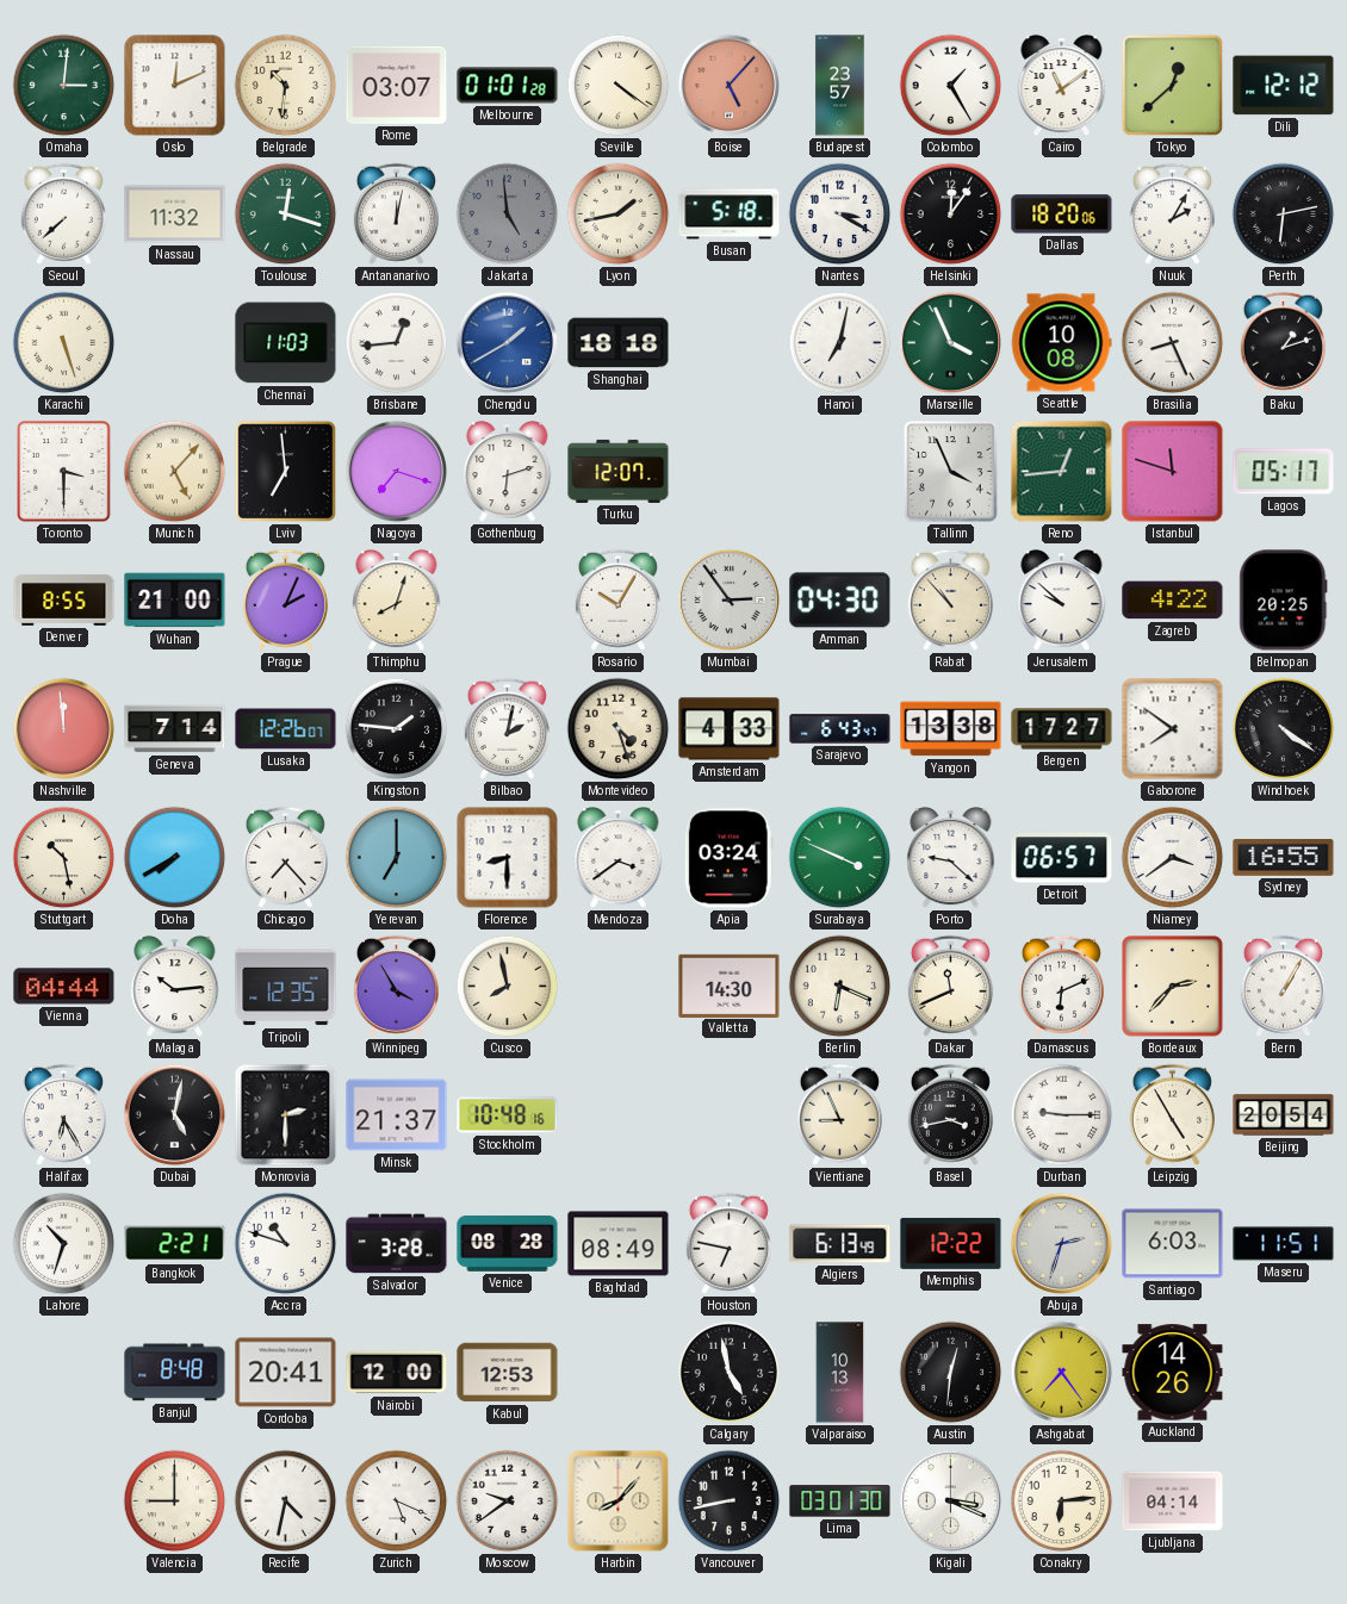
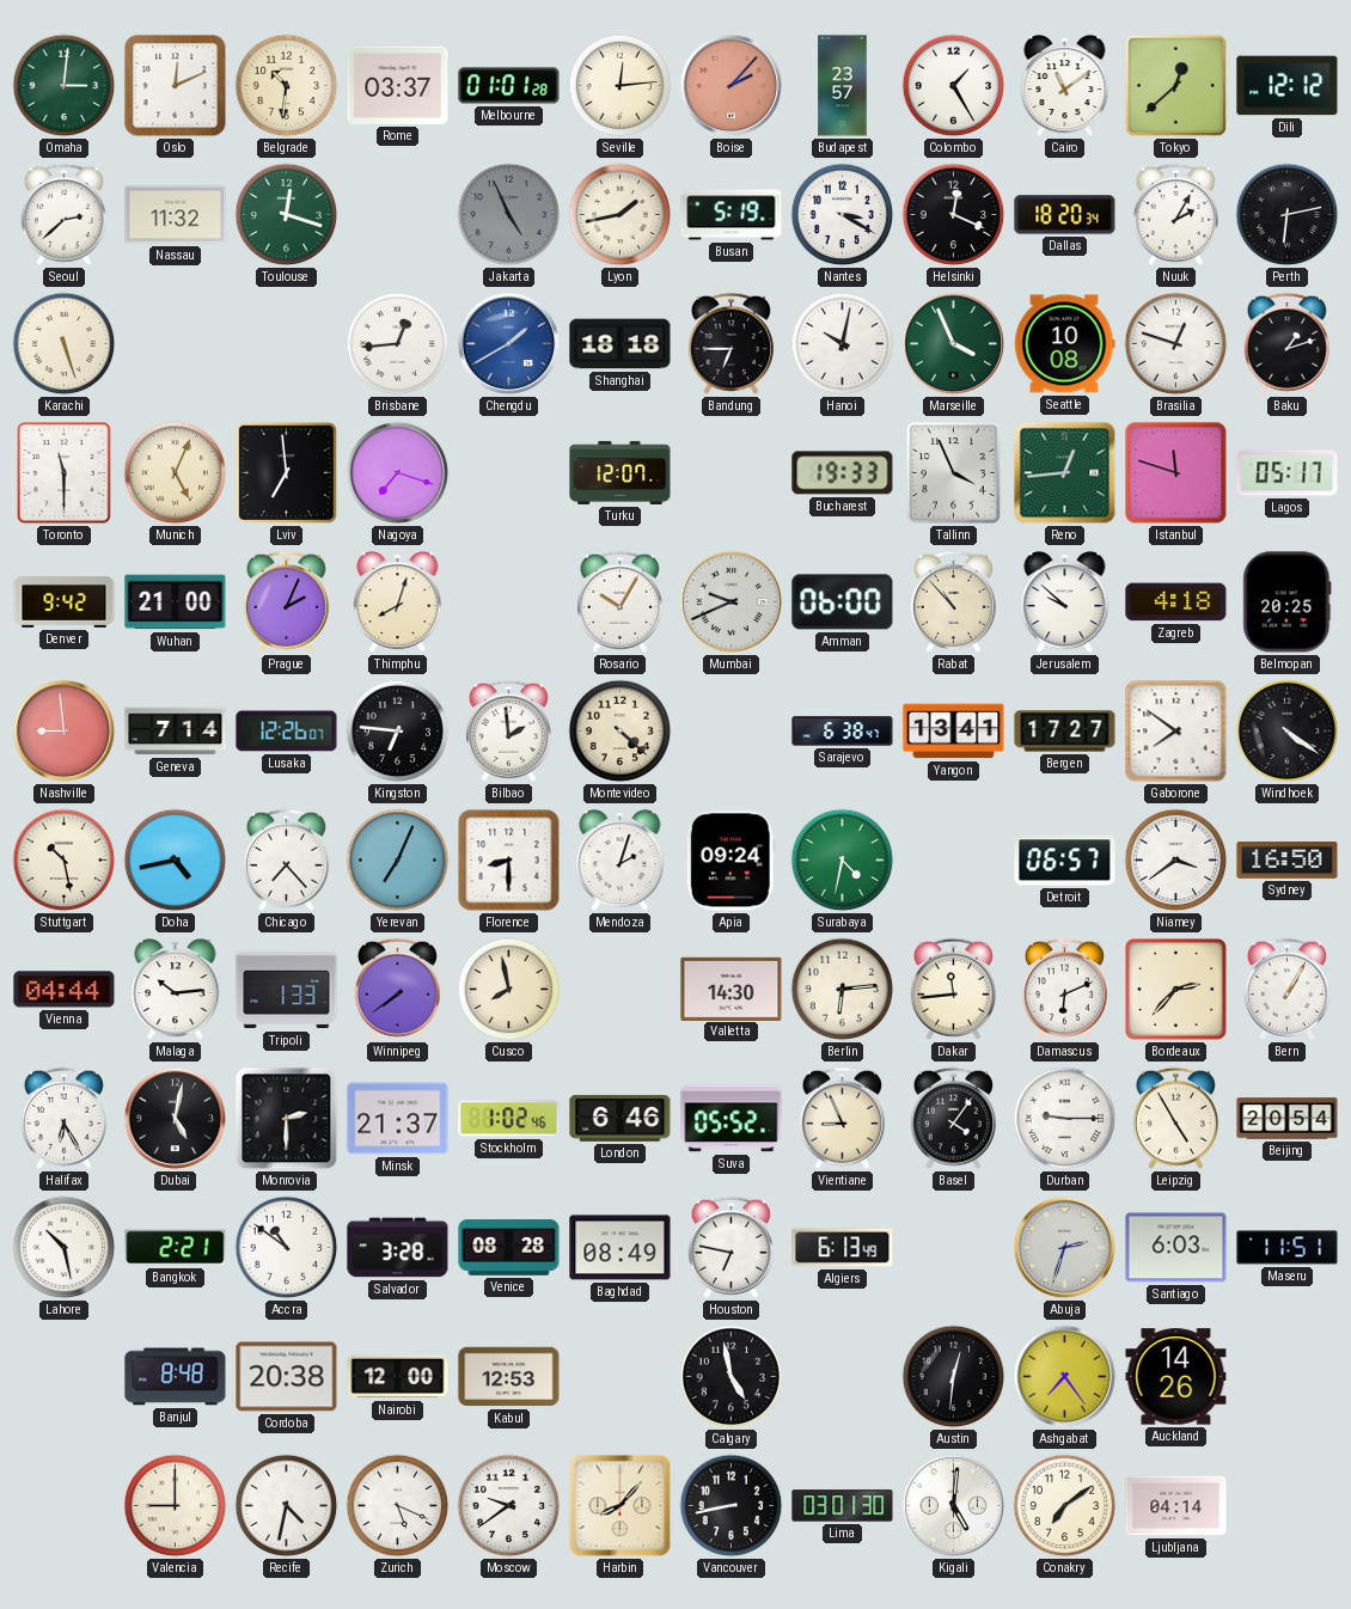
Rome: 03:07 -> 03:37 (398, 85)
Seville: 4:21 -> 12:14 (621, 86)
Boise: 5:07 -> 2:07 (732, 86)
Seoul: 7:38 -> 2:38 (63, 214)
Antananarivo: 12:02 -> none (396, 213)
Jakarta: 4:59 -> 4:56 (509, 215)
Busan: 5:18 -> 5:19 (732, 215)
Helsinki: 12:06 -> 12:19 (954, 215)
Dallas: 18:20:06 -> 18:20:34 (1065, 215)
Chennai: 11:03 -> none (286, 343)
Bandung: none -> 6:45 (730, 343)
Hanoi: 7:02 -> 10:02 (843, 344)
Brasilia: 8:26 -> 12:48 (1176, 344)
Toronto: 3:30 -> 11:30 (65, 473)
Munich: 5:07 -> 5:04 (176, 473)
Gothenburg: 6:12 -> none (508, 473)
Bucharest: none -> 19:33 (843, 473)
Denver: 8:55 -> 9:42 (65, 601)
Mumbai: 2:54 -> 9:41 (732, 602)
Amman: 04:30 -> 06:00 (843, 602)
Zagreb: 4:22 -> 4:18 (1176, 602)
Nashville: 11:59 -> 8:59 (65, 732)
Kingston: 1:46 -> 6:46 (398, 732)
Bilbao: 2:02 -> 1:59 (508, 730)
Montevideo: 4:27 -> 4:22 (621, 732)
Amsterdam: 4:33 -> none (730, 729)
Sarajevo: 6:43 -> 6:38 (843, 732)
Yangon: 13:38 -> 13:41 (954, 732)
Doha: 7:40 -> 4:43 (176, 861)
Yerevan: 7:00 -> 7:04 (398, 861)
Mendoza: 3:39 -> 2:03 (621, 862)
Apia: 03:24 -> 09:24 (730, 861)
Surabaya: 3:49 -> 4:32 (843, 861)
Porto: 9:22 -> none (951, 859)
Sydney: 16:55 -> 16:50 (1288, 861)
Tripoli: 12:35 -> 1:33 (287, 990)
Winnipeg: 3:55 -> 7:39 (397, 989)
Berlin: 6:19 -> 6:14 (843, 990)
Dakar: 11:41 -> 11:44 (953, 989)
Stockholm: 10:48 -> 1:02 (509, 1119)
London: none -> 6:46 (621, 1119)
Suva: none -> 05:52 (732, 1119)
Basel: 3:43 -> 4:06 (953, 1118)
Lahore: 10:33 -> 10:28 (65, 1248)
Accra: 10:48 -> 10:51 (287, 1248)
Memphis: 12:22 -> none (951, 1243)
Cordoba: 20:41 -> 20:38 (287, 1377)
Valparaiso: 10:13 -> none (840, 1373)
Kigali: 3:19 -> 5:01 (954, 1506)
Conakry: 6:14 -> 7:09 (1065, 1506)
